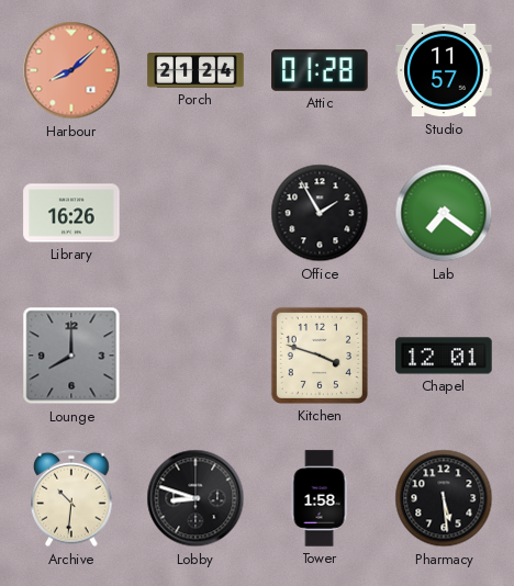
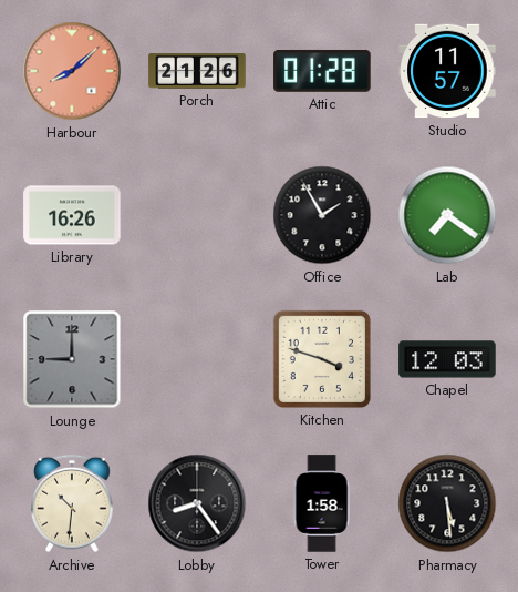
Porch: 21:24 -> 21:26 (197, 71)
Lounge: 8:00 -> 9:00 (72, 359)
Chapel: 12:01 -> 12:03 (447, 359)
Lobby: 8:48 -> 8:24 (197, 503)
